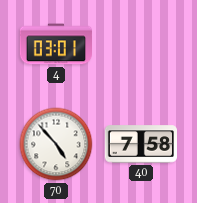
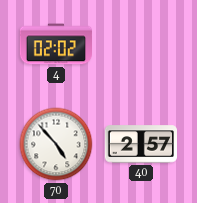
4: 03:01 -> 02:02 (55, 44)
40: 7:58 -> 2:57 (140, 144)
